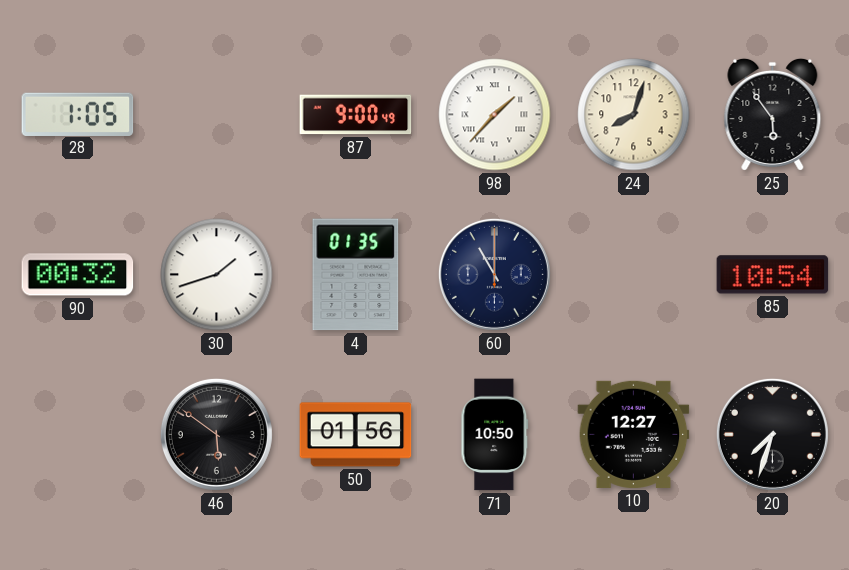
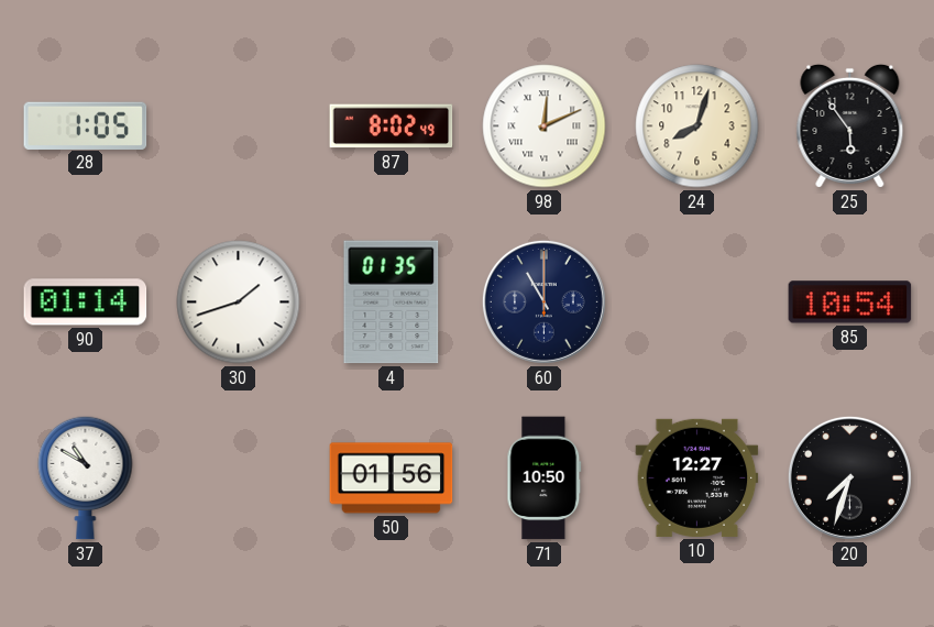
87: 9:00 -> 8:02 (392, 127)
98: 1:37 -> 12:11 (545, 127)
90: 00:32 -> 01:14 (86, 302)
37: none -> 10:50 (86, 477)
46: 5:51 -> none (216, 434)
